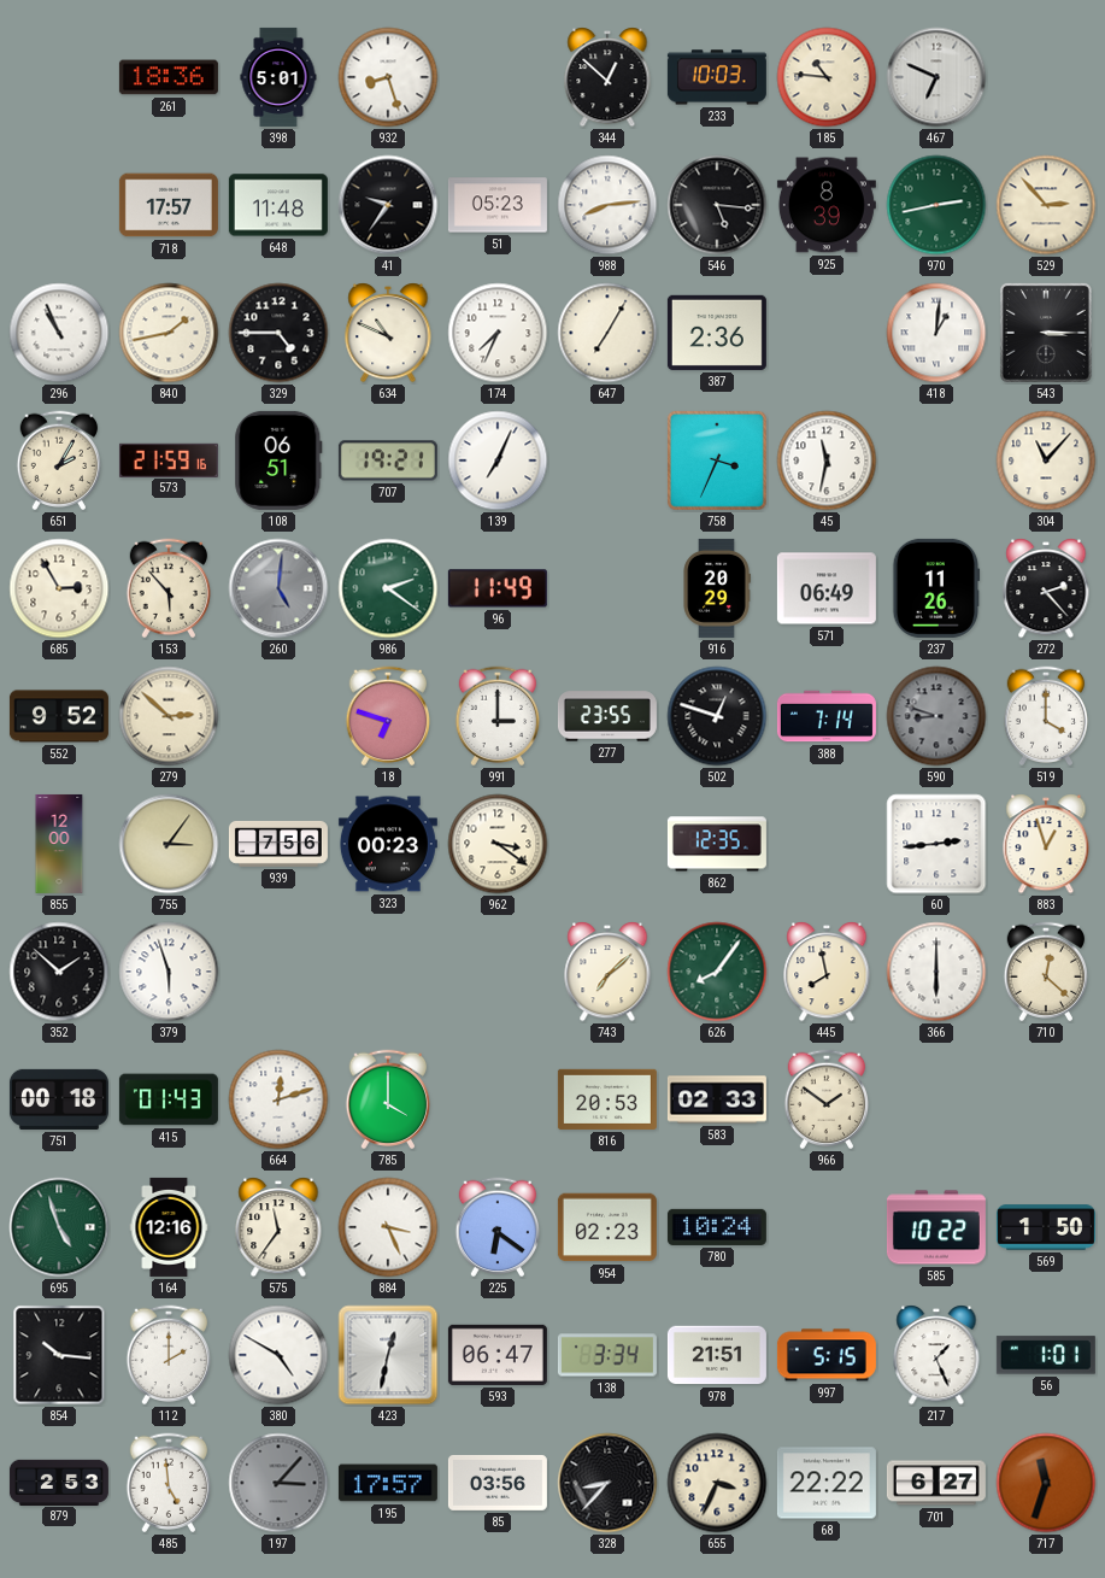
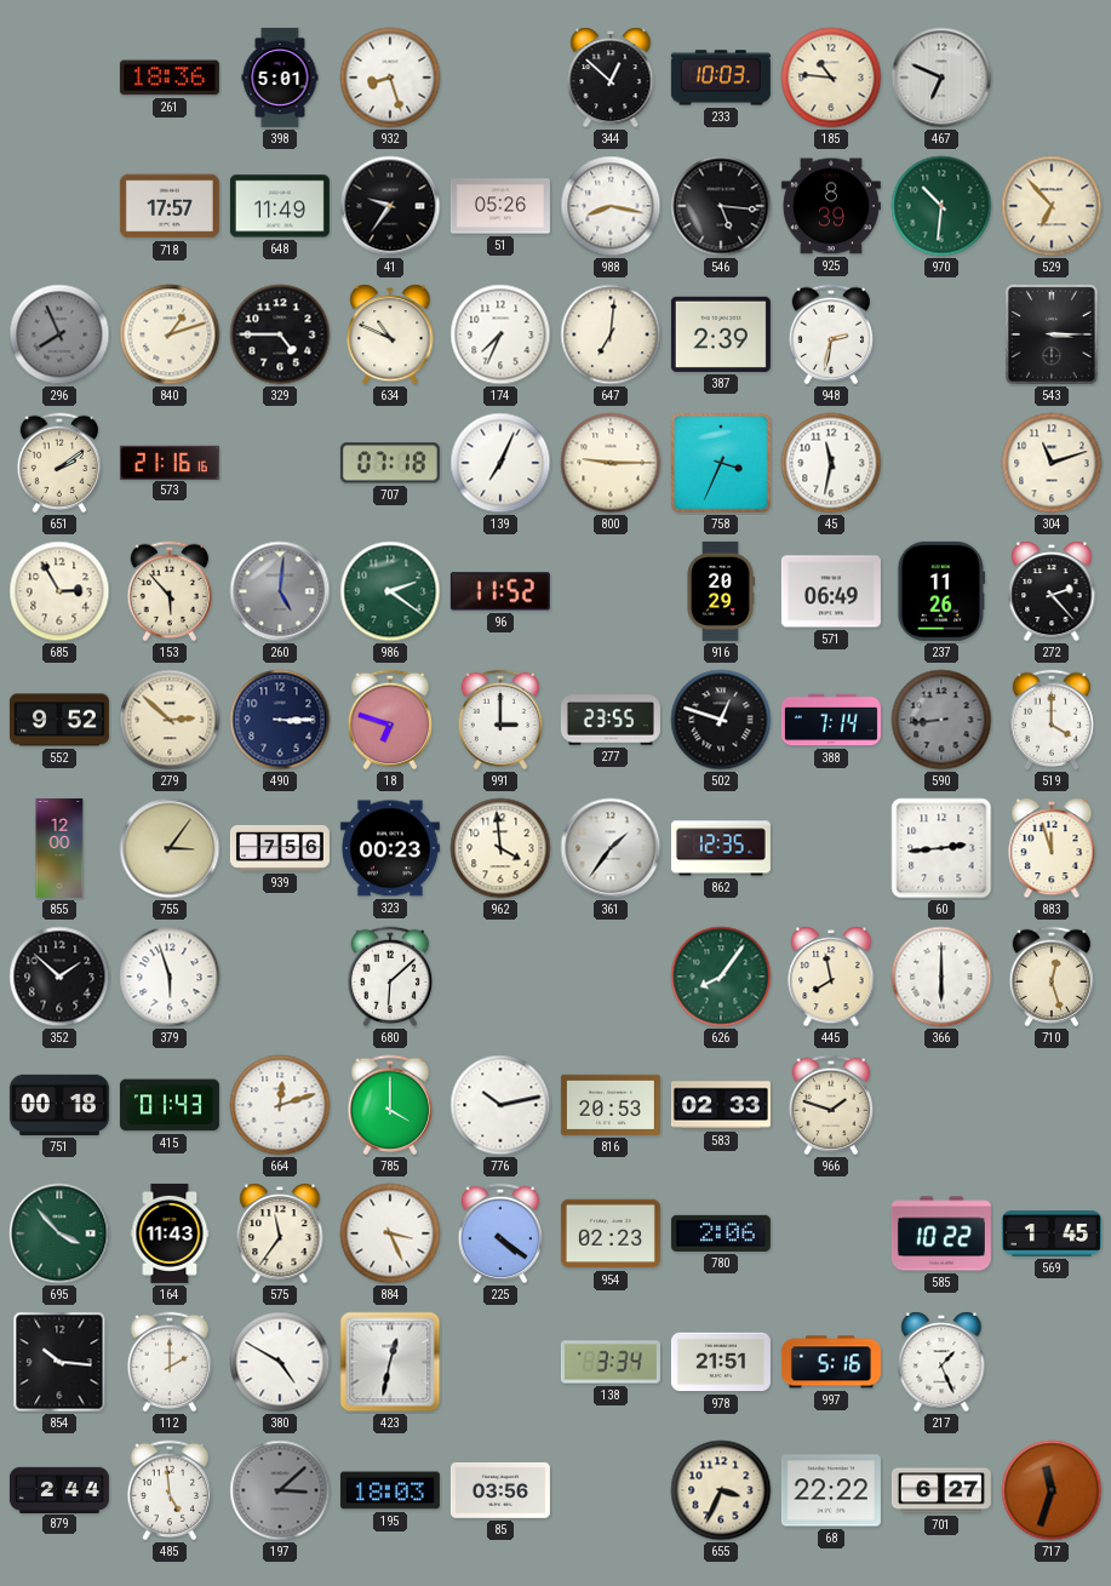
648: 11:48 -> 11:49 (280, 206)
51: 05:23 -> 05:26 (500, 206)
988: 8:14 -> 8:17 (611, 206)
970: 2:43 -> 10:31 (941, 206)
529: 2:53 -> 6:53 (1052, 206)
296: 10:56 -> 7:56 (59, 334)
296 dial: white -> grey (59, 334)
840: 1:43 -> 1:12 (170, 334)
647: 7:05 -> 7:01 (611, 334)
387: 2:36 -> 2:39 (721, 334)
948: none -> 2:32 (831, 334)
418: 1:01 -> none (936, 333)
651: 2:05 -> 2:09 (59, 463)
573: 21:59 -> 21:16 (170, 462)
108: 06:51 -> none (278, 461)
707: 19:21 -> 07:18 (390, 463)
800: none -> 9:15 (611, 463)
304: 11:07 -> 11:12 (1052, 463)
96: 11:49 -> 11:52 (500, 591)
490: none -> 3:15 (280, 720)
590: 8:48 -> 8:44 (941, 720)
962: 3:21 -> 3:59 (500, 848)
361: none -> 1:36 (611, 848)
883: 12:57 -> 11:57 (1052, 848)
680: none -> 6:08 (390, 977)
743: 7:08 -> none (607, 972)
710: 12:22 -> 12:27 (1052, 977)
776: none -> 10:13 (500, 1105)
966: 1:51 -> 1:48 (831, 1105)
695: 4:57 -> 3:53 (59, 1233)
164: 12:16 -> 11:43 (170, 1233)
225: 6:21 -> 4:21 (500, 1233)
780: 10:24 -> 2:06 (721, 1233)
569: 1:50 -> 1:45 (1052, 1233)
593: 06:47 -> none (498, 1355)
997: 5:15 -> 5:16 (831, 1362)
56: 1:01 -> none (1046, 1355)
879: 2:53 -> 2:44 (59, 1489)
197: 3:07 -> 3:08 (280, 1490)
195: 17:57 -> 18:03 (390, 1490)
328: 8:37 -> none (607, 1483)
